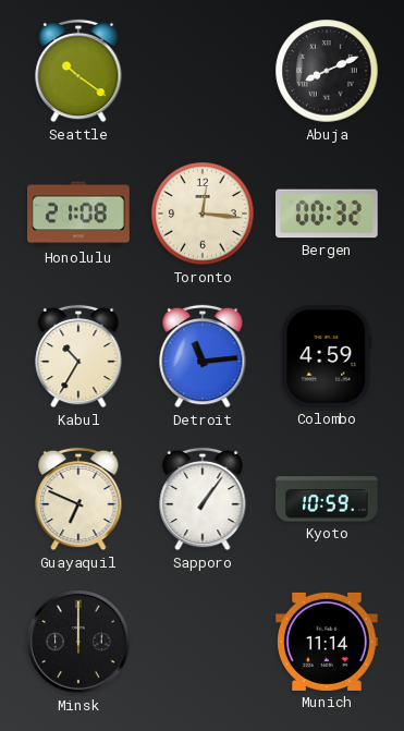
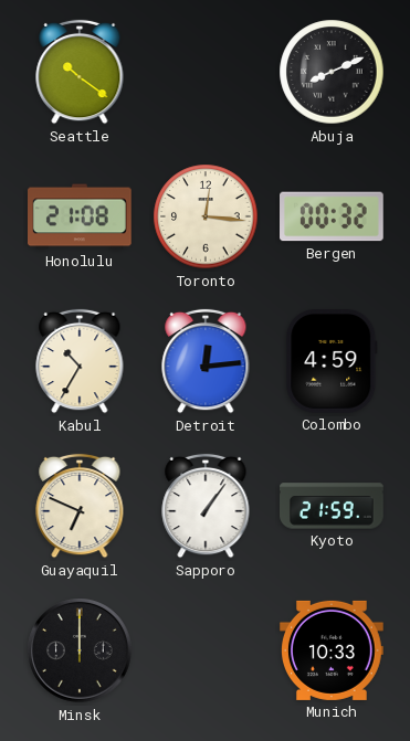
Detroit: 11:14 -> 12:14 (206, 361)
Kyoto: 10:59 -> 21:59 (333, 506)
Munich: 11:14 -> 10:33 (333, 650)
